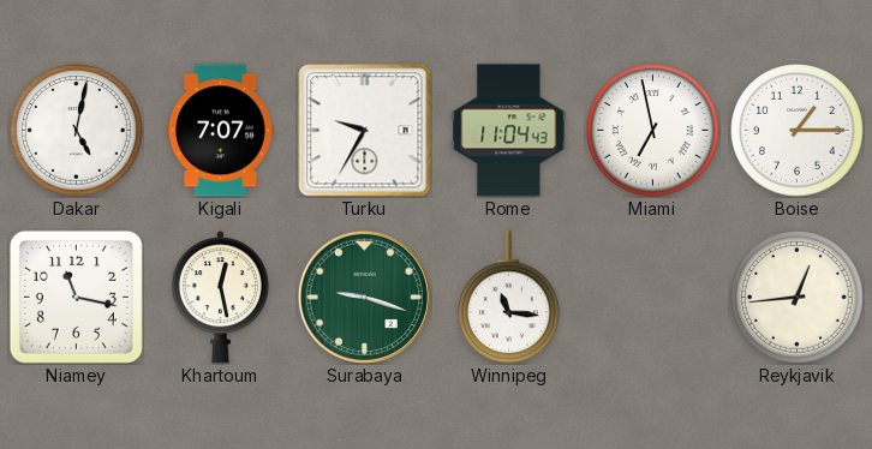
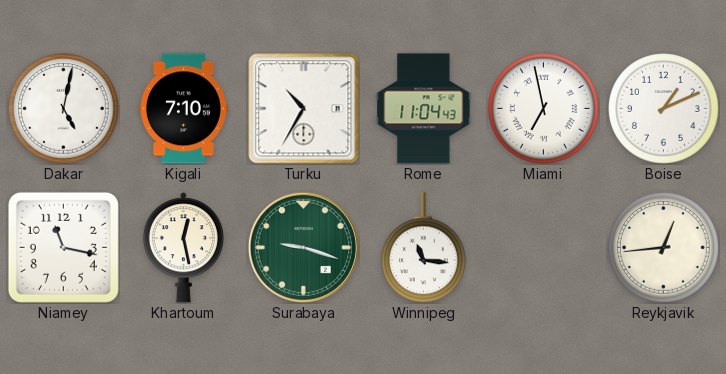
Kigali: 7:07 -> 7:10 (184, 109)
Turku: 9:35 -> 10:35 (304, 109)
Boise: 1:15 -> 1:11 (664, 109)
